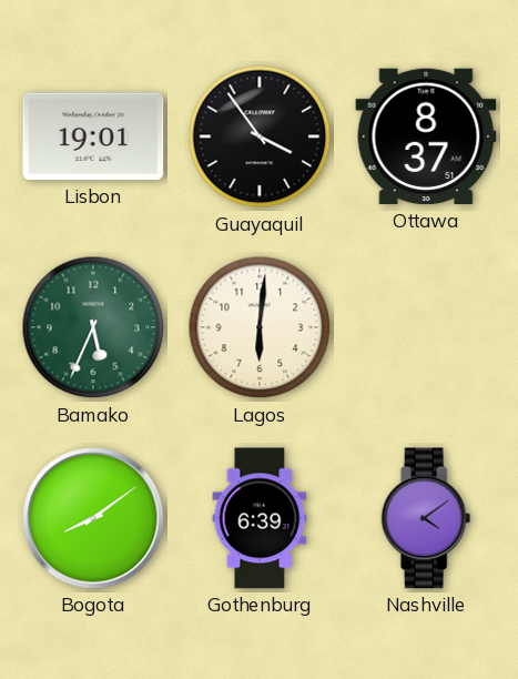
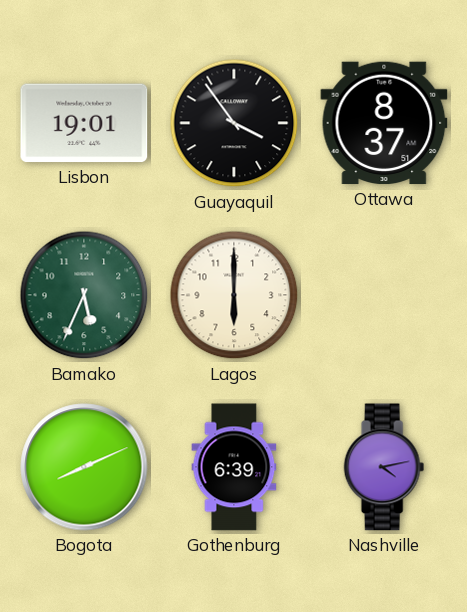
Lagos: 6:01 -> 6:00 (234, 295)
Bogota: 8:09 -> 8:11 (84, 467)
Nashville: 4:09 -> 4:13 (384, 467)
